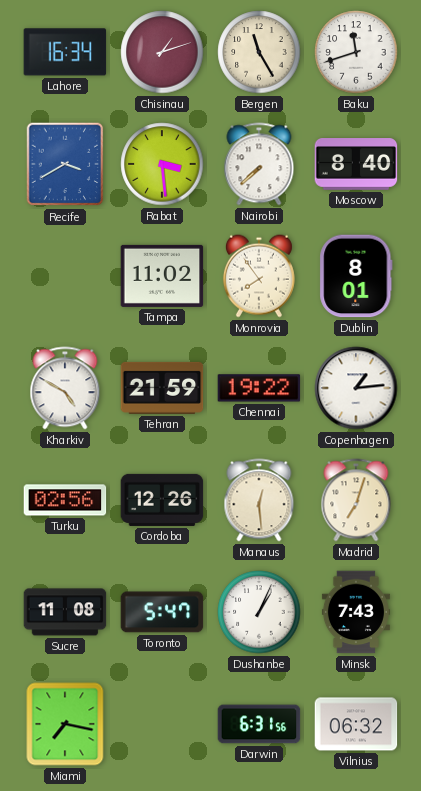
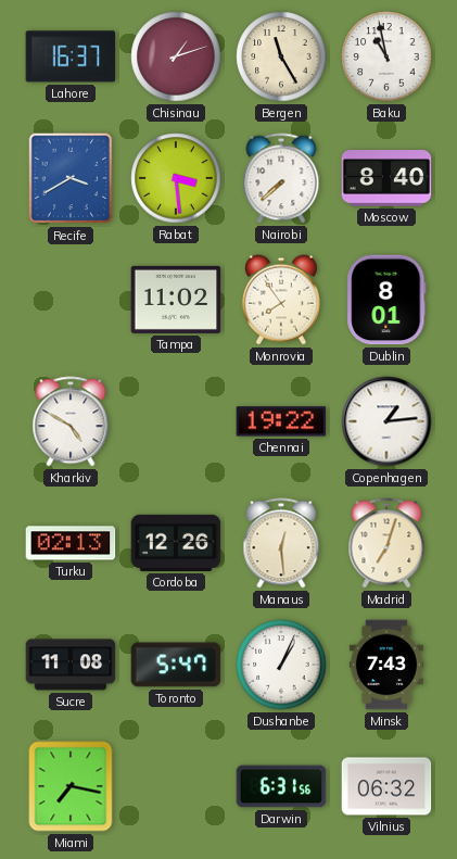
Lahore: 16:34 -> 16:37 (71, 56)
Baku: 11:42 -> 10:58 (386, 56)
Tehran: 21:59 -> none (162, 388)
Turku: 02:56 -> 02:13 (71, 543)
